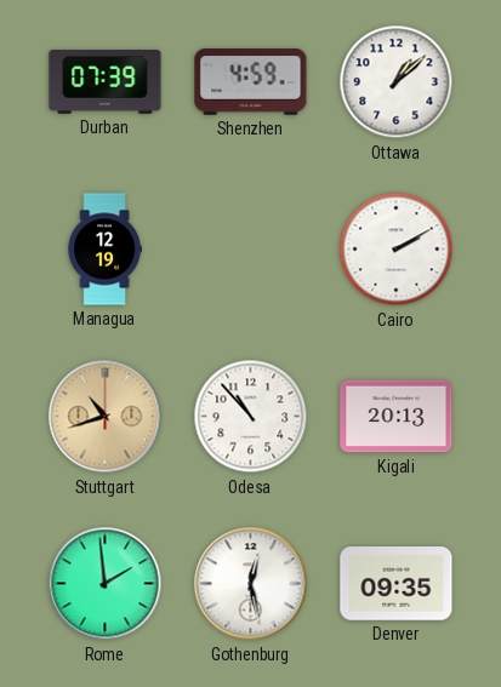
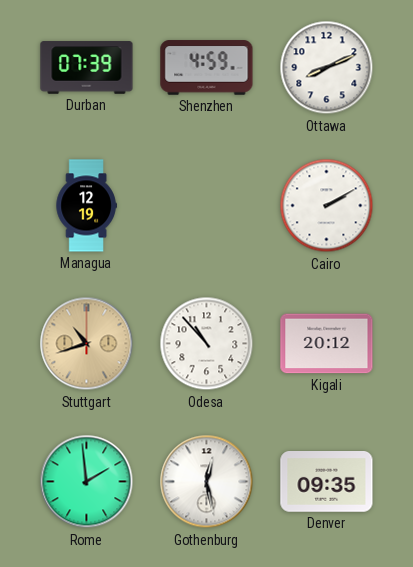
Ottawa: 1:08 -> 8:11 (327, 68)
Kigali: 20:13 -> 20:12 (327, 344)
